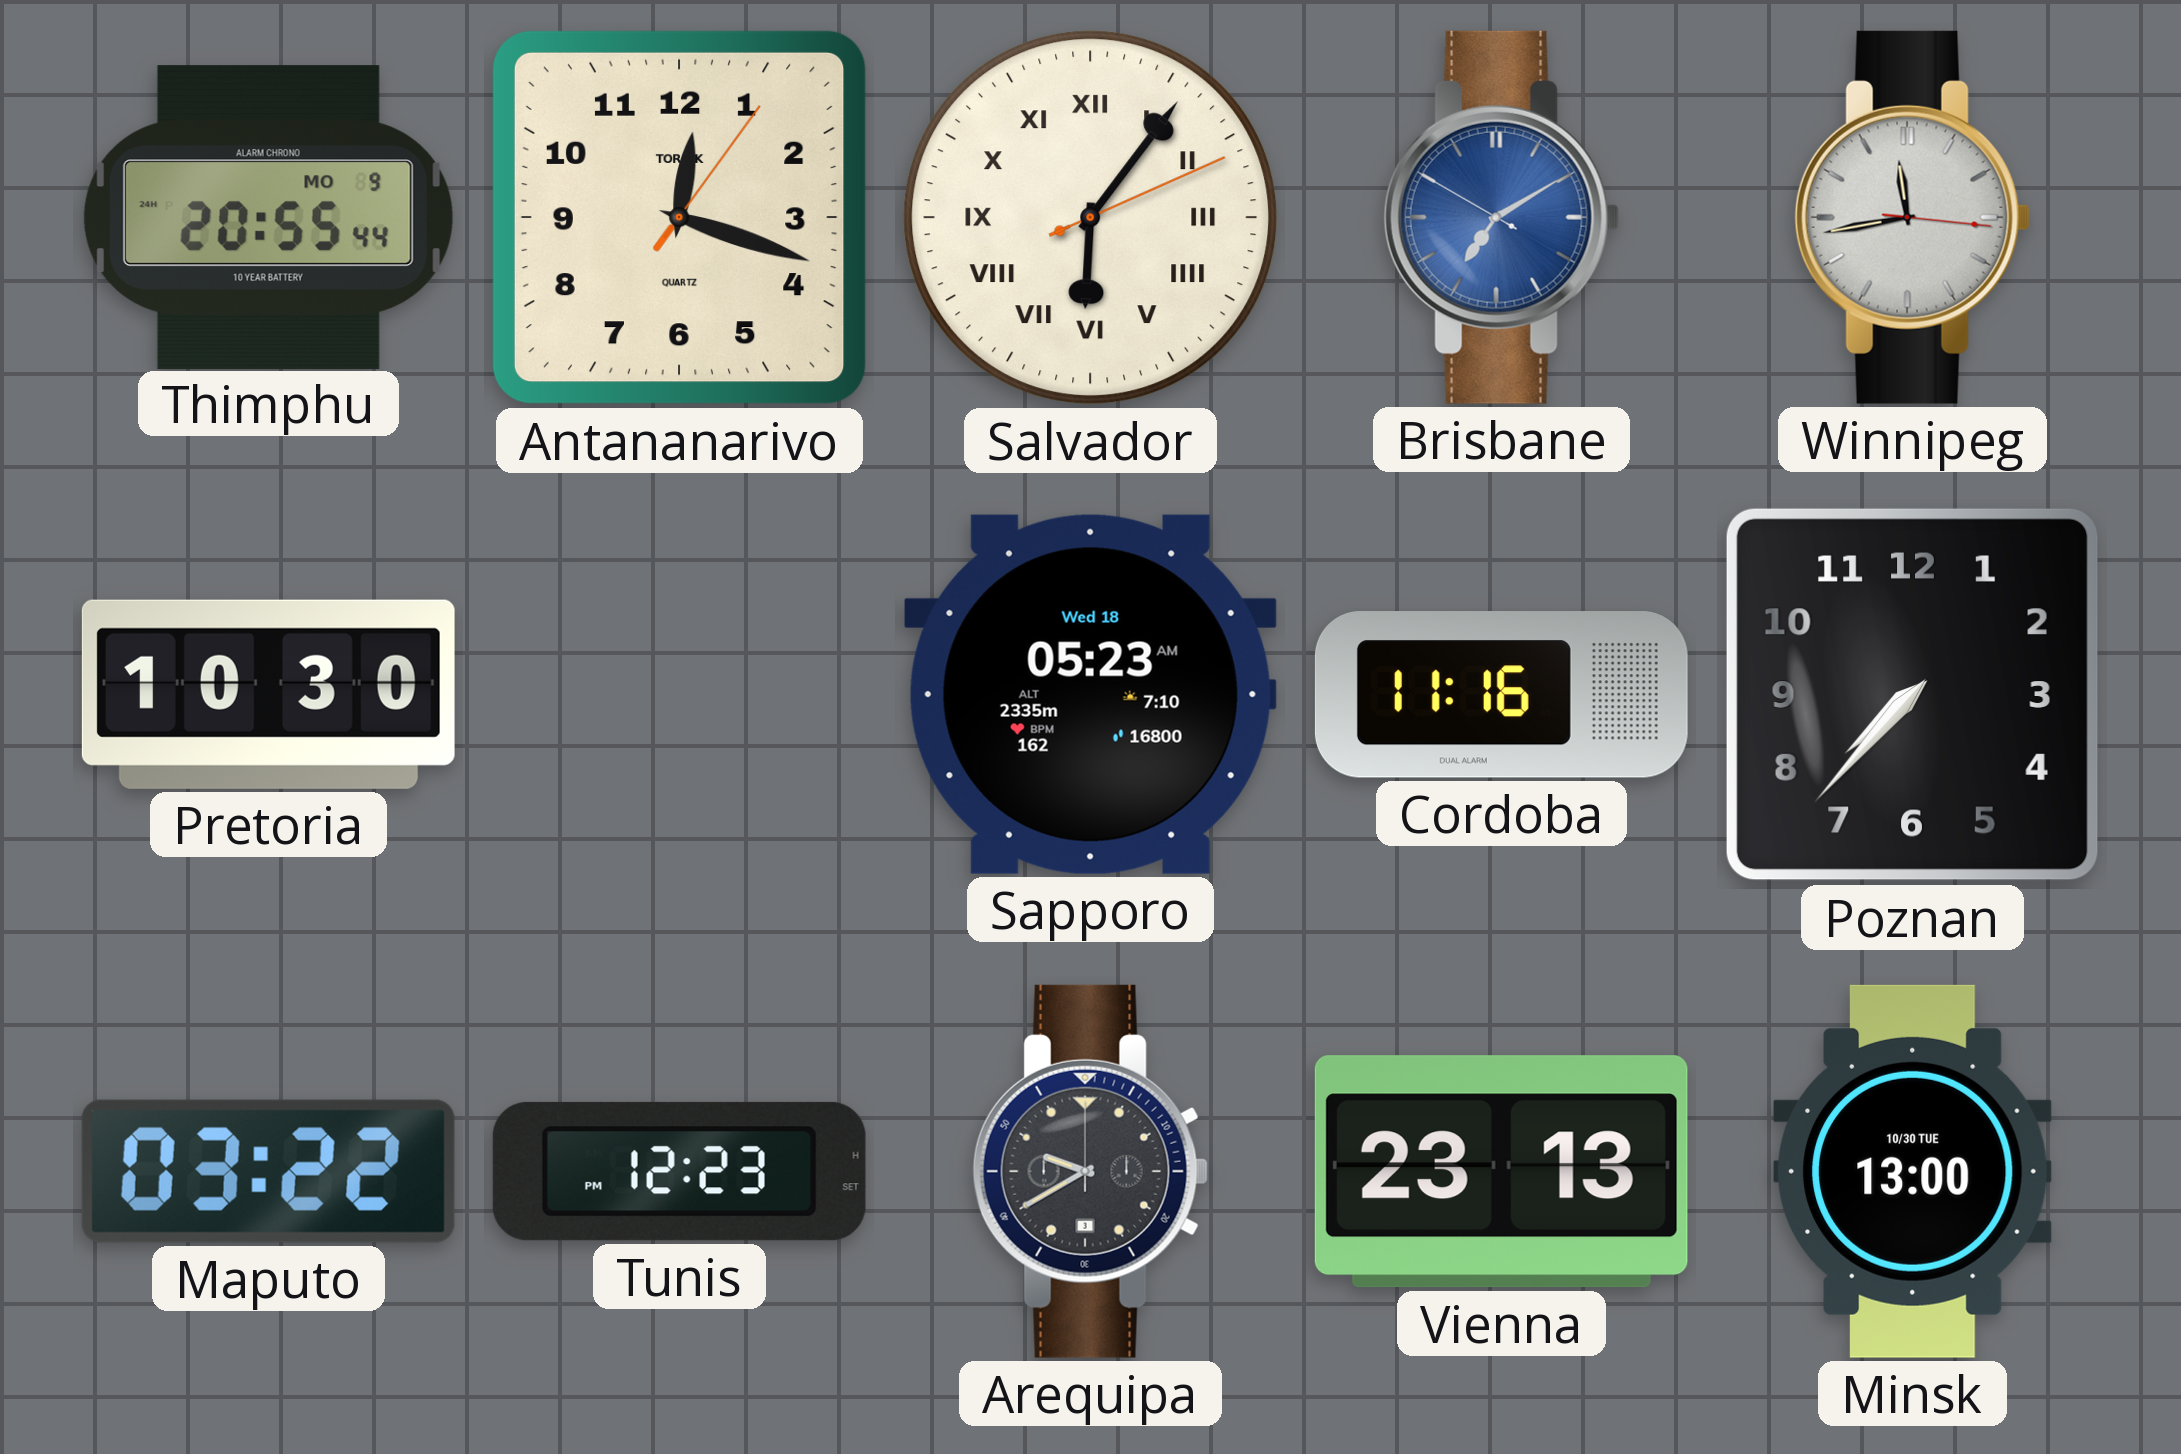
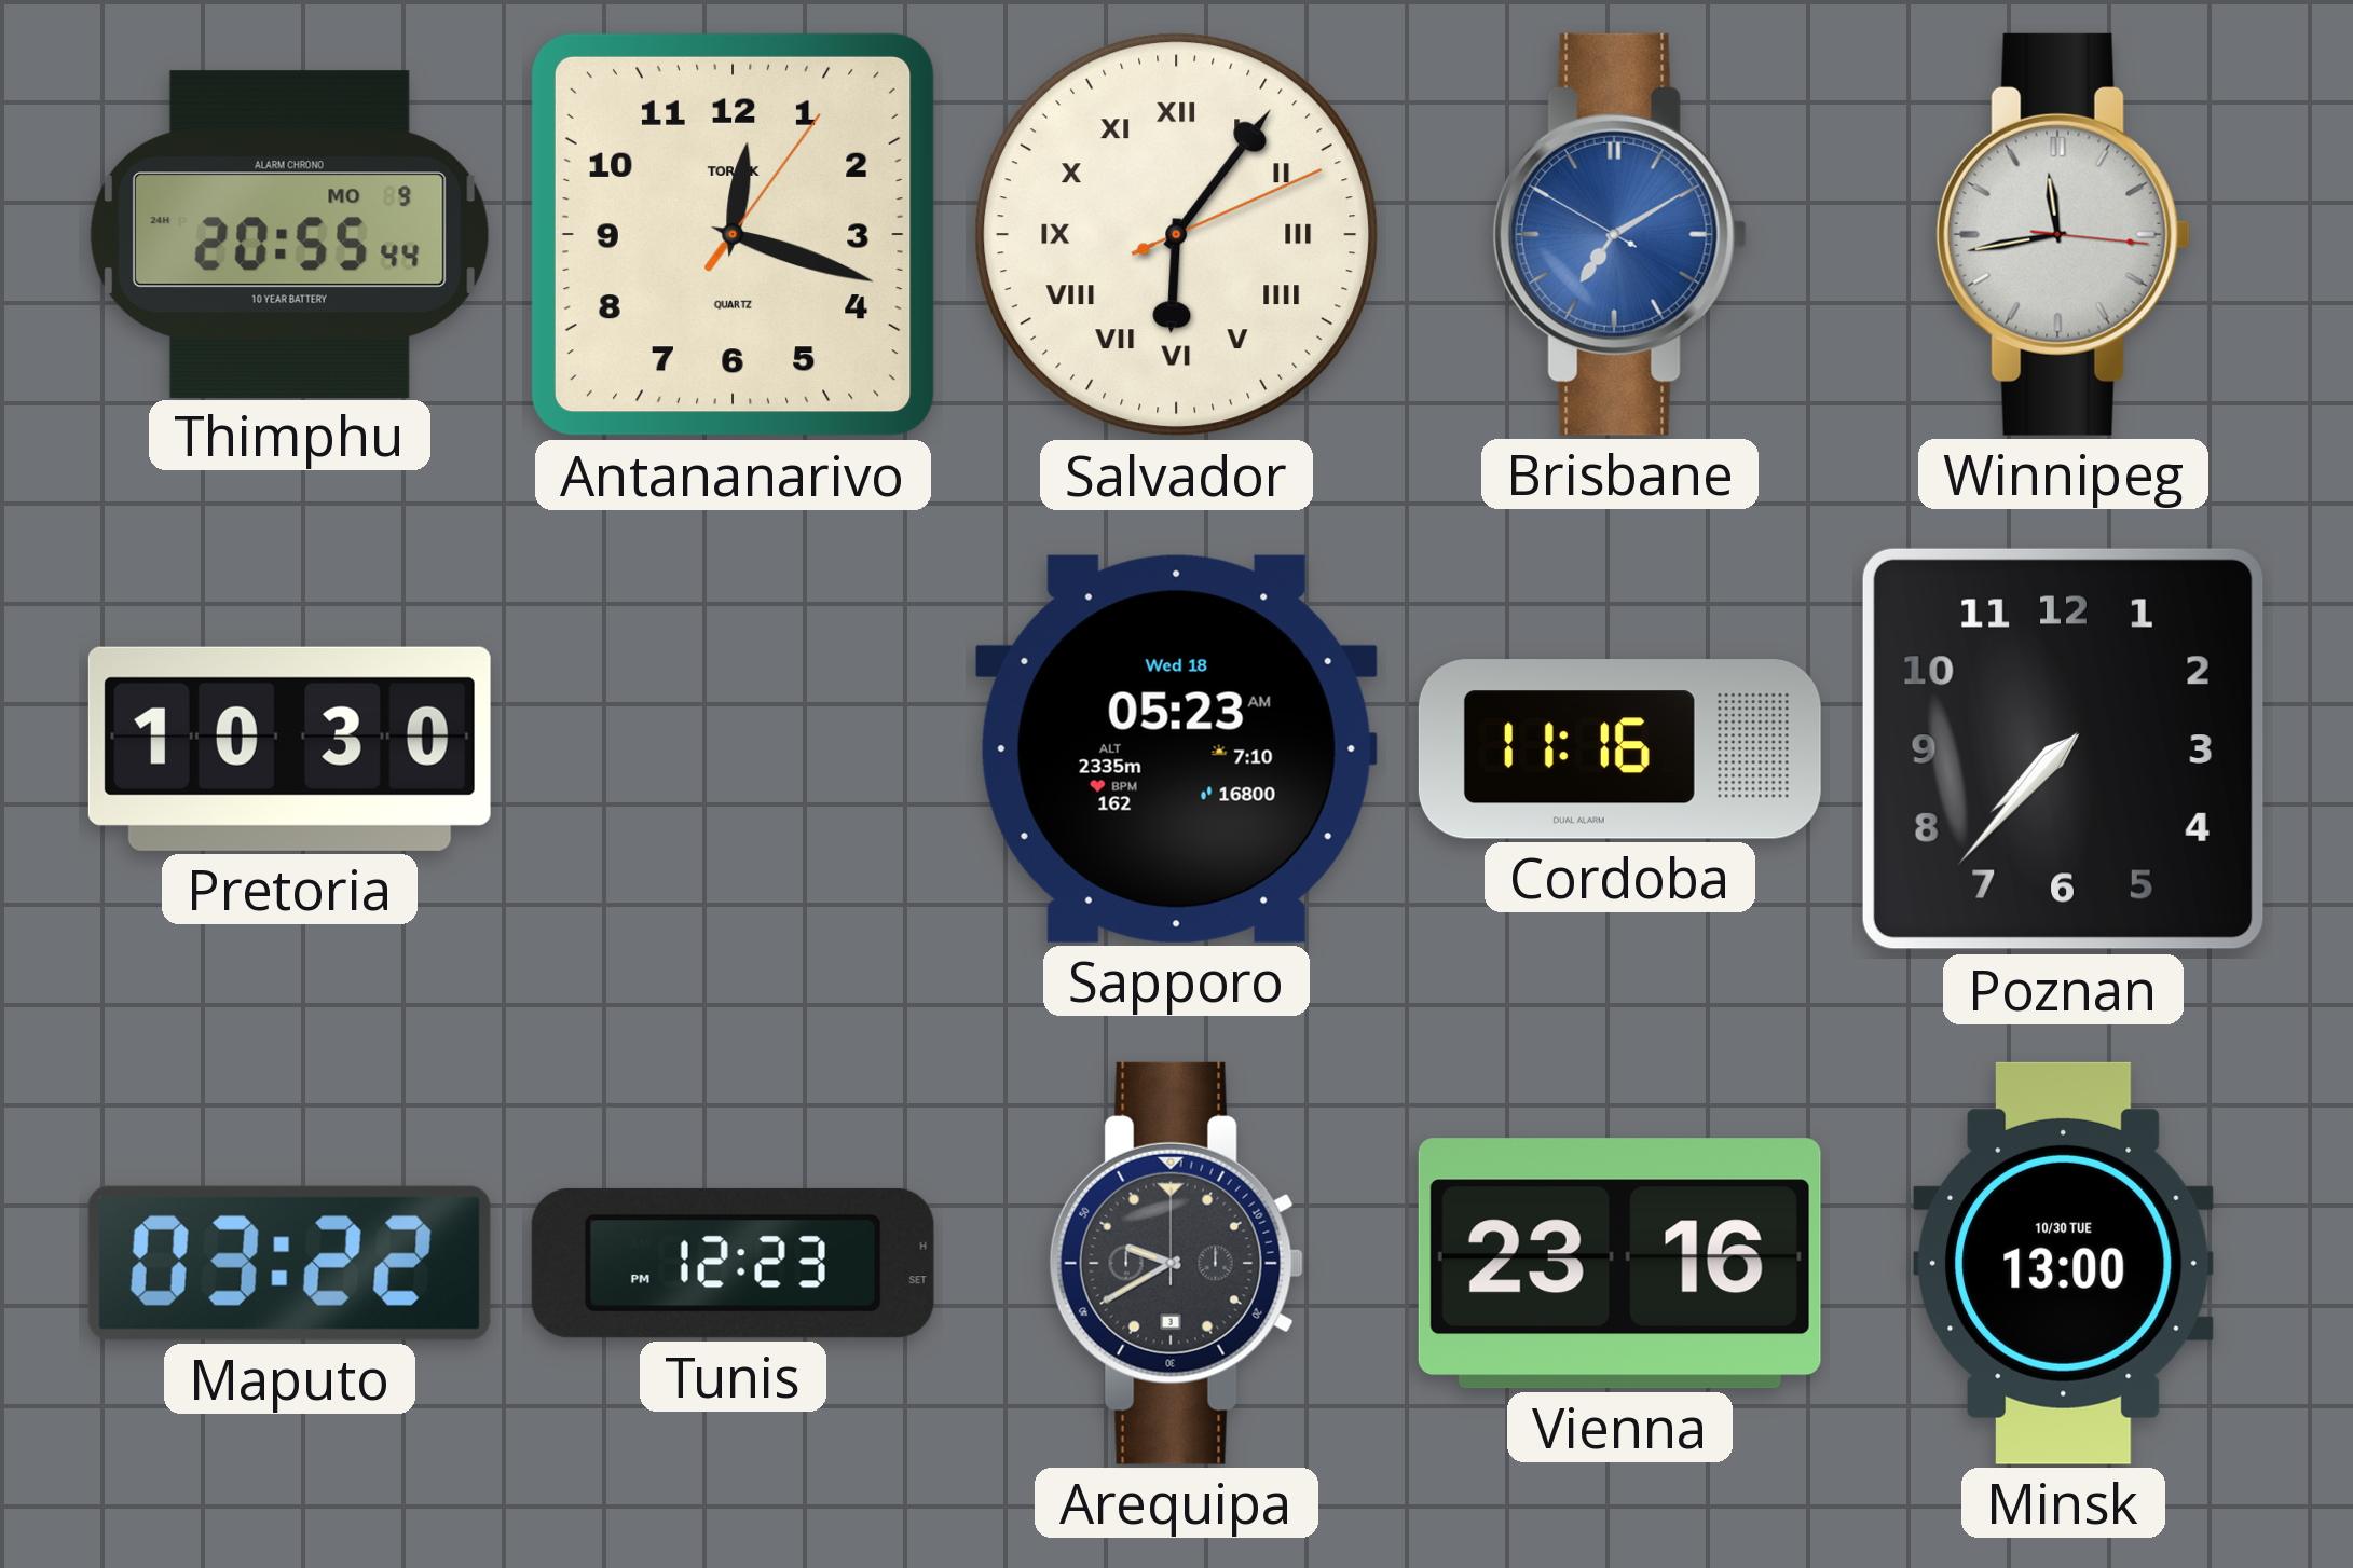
Vienna: 23:13 -> 23:16 (1619, 1264)
